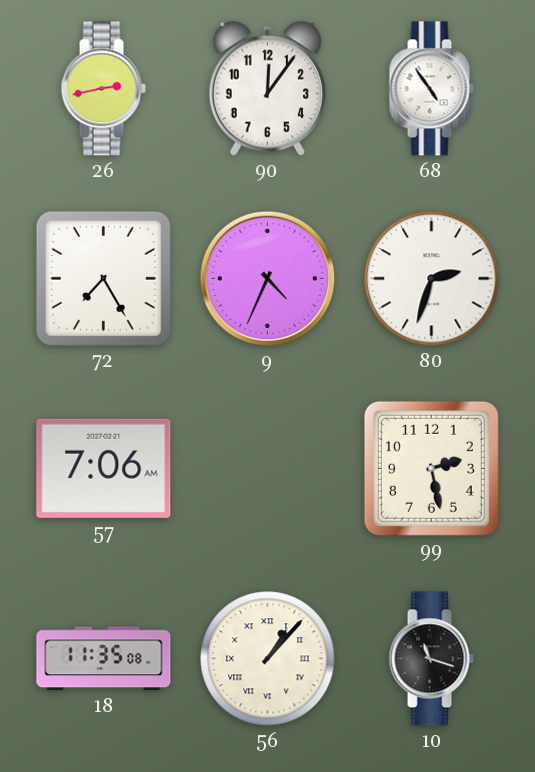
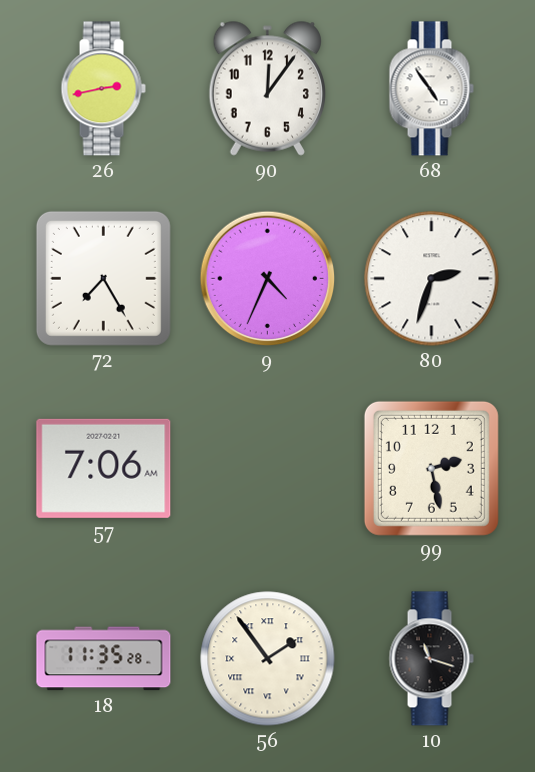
18: 11:35:08 -> 11:35:28 (104, 659)
56: 1:07 -> 1:54 (268, 659)
